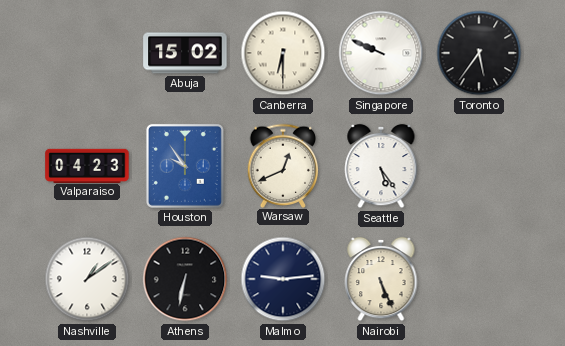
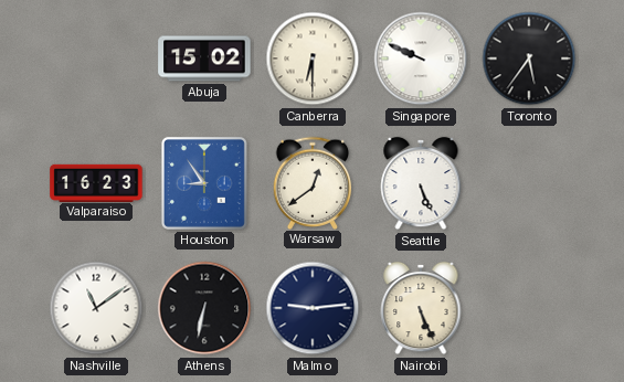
Valparaiso: 04:23 -> 16:23 (96, 182)
Houston: 9:54 -> 8:54 (204, 183)
Warsaw: 12:41 -> 12:39 (313, 182)
Seattle: 5:24 -> 5:26 (421, 183)
Nashville: 1:09 -> 11:09 (96, 308)
